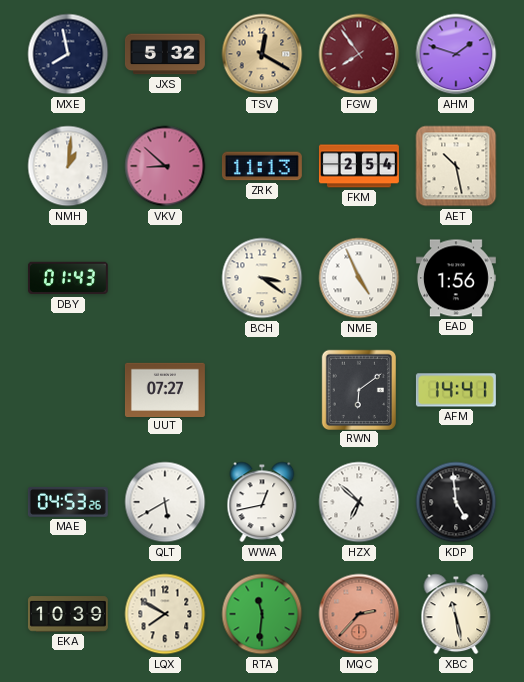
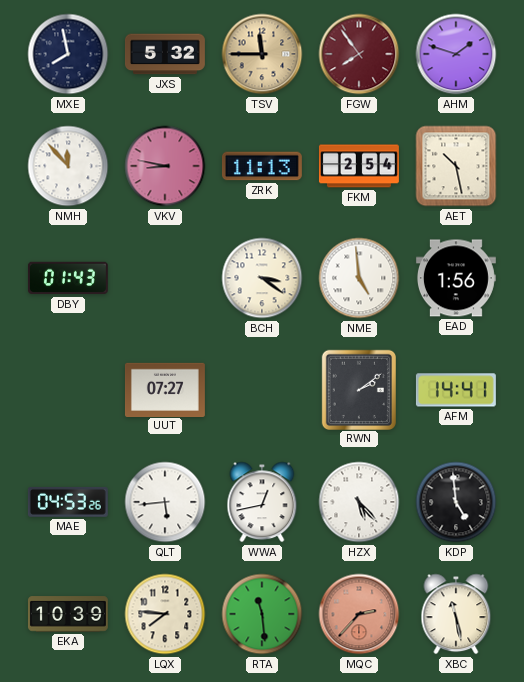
TSV: 12:20 -> 11:45 (262, 54)
NMH: 1:01 -> 11:53 (68, 166)
VKV: 8:52 -> 8:47 (165, 166)
NME: 4:56 -> 4:59 (359, 278)
RWN: 6:09 -> 2:09 (358, 389)
QLT: 5:40 -> 5:44 (165, 502)
HZX: 6:52 -> 5:23 (359, 502)
LQX: 7:50 -> 7:46 (165, 614)
RTA: 11:31 -> 11:29 (262, 614)
